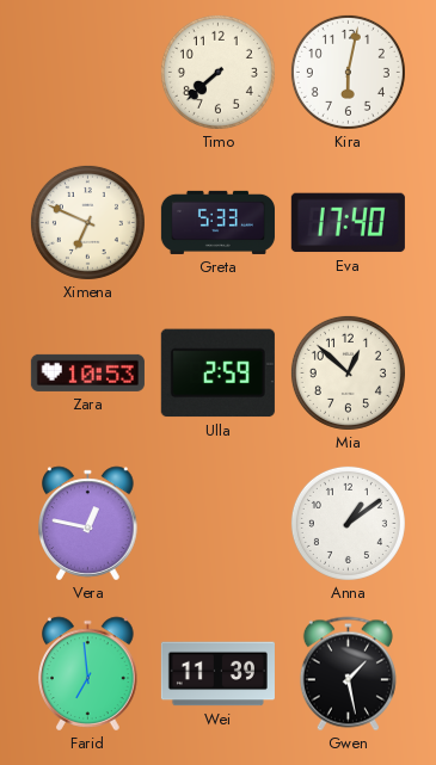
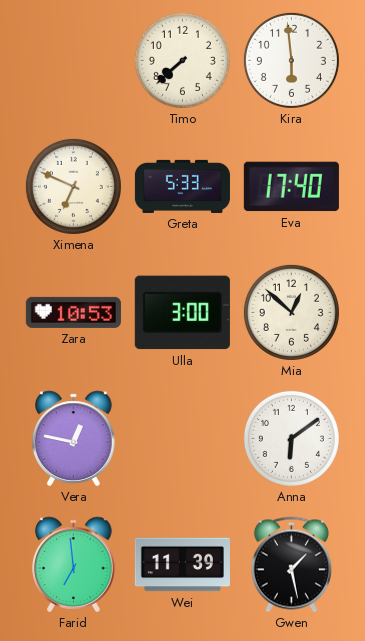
Kira: 6:02 -> 5:59 (291, 60)
Ulla: 2:59 -> 3:00 (182, 313)
Anna: 1:09 -> 6:09 (291, 438)
